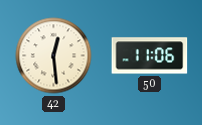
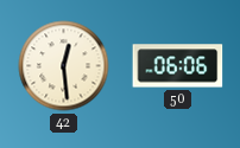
50: 11:06 -> 06:06 (178, 66)
